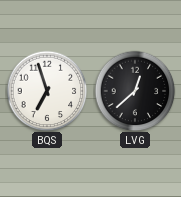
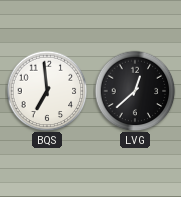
BQS: 6:57 -> 6:59 (47, 91)
